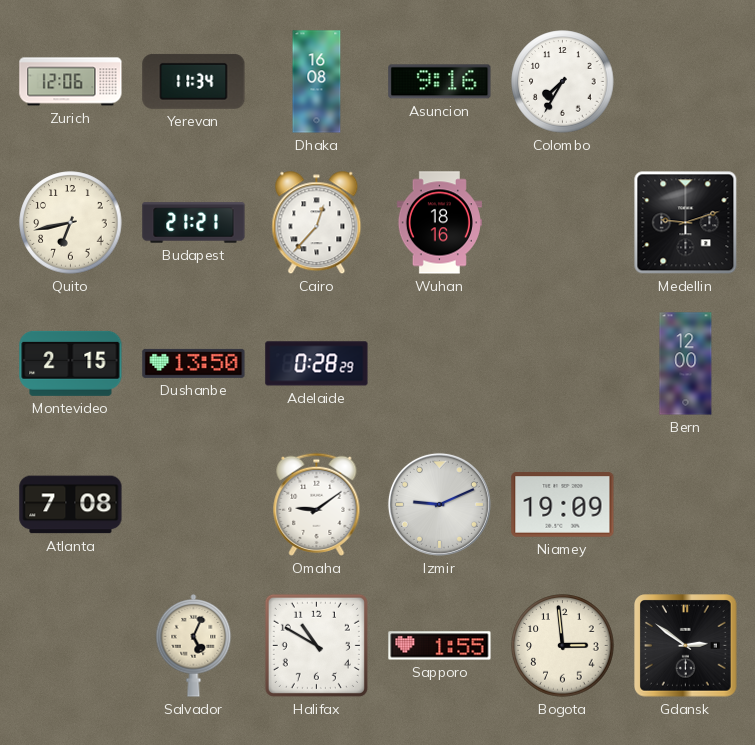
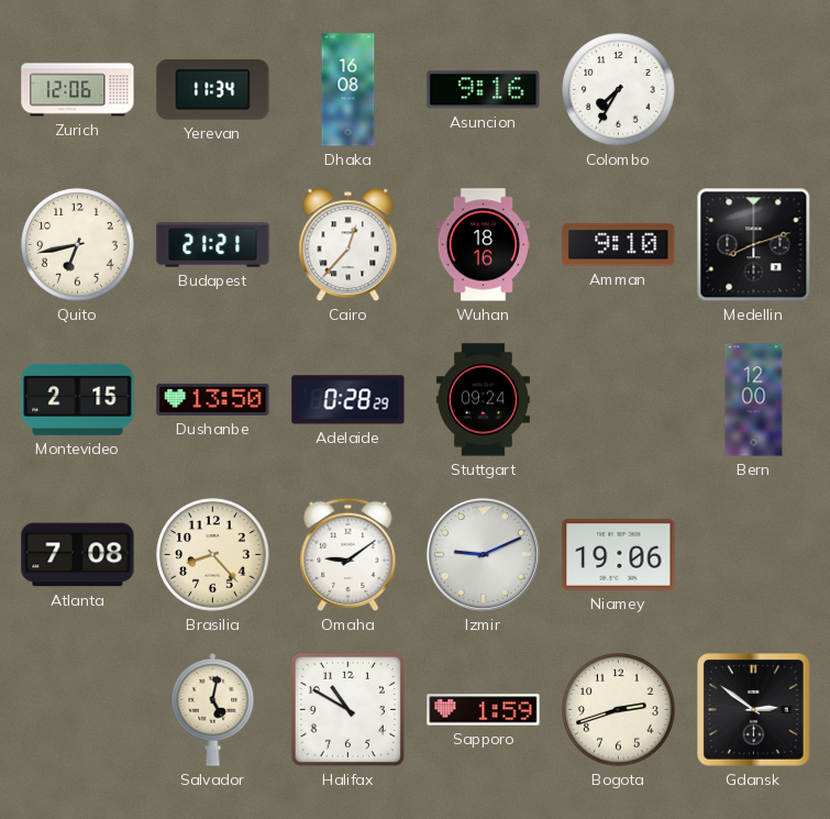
Amman: none -> 9:10 (619, 245)
Medellin: 9:12 -> 8:12 (754, 245)
Stuttgart: none -> 09:24 (483, 400)
Brasilia: none -> 8:23 (213, 555)
Niamey: 19:09 -> 19:06 (619, 555)
Salvador: 5:04 -> 5:02 (213, 710)
Sapporo: 1:55 -> 1:59 (484, 710)
Bogota: 2:59 -> 2:42 (619, 710)
